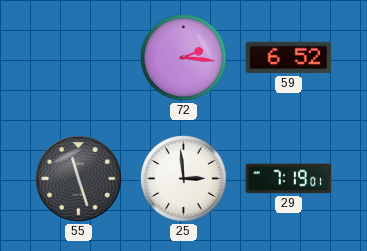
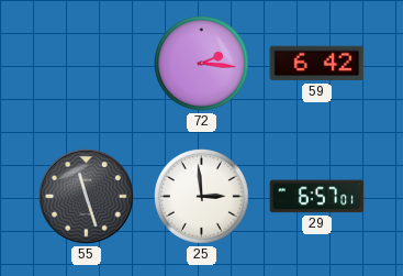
59: 6:52 -> 6:42 (317, 64)
29: 7:19 -> 6:57 (317, 197)
